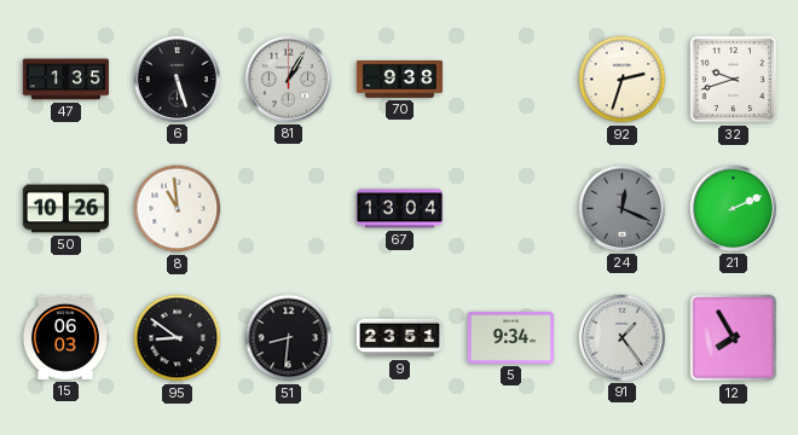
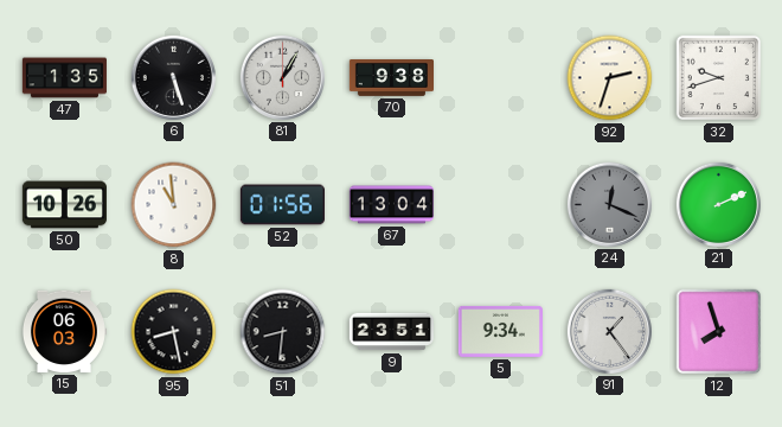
52: none -> 01:56 (282, 205)
95: 8:51 -> 8:28 (174, 332)
12: 7:55 -> 7:57 (719, 332)
